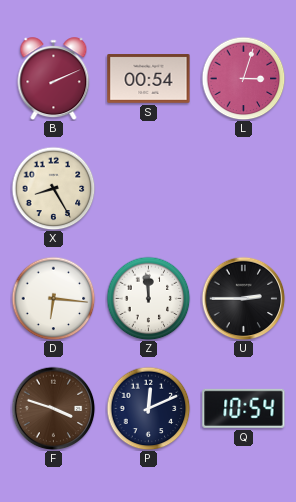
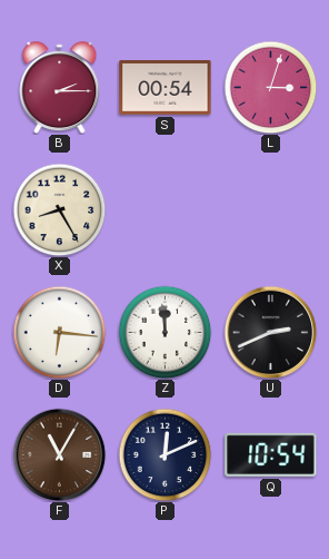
B: 2:11 -> 2:15 (60, 88)
U: 2:45 -> 2:41 (270, 332)
F: 3:48 -> 11:05 (59, 454)
